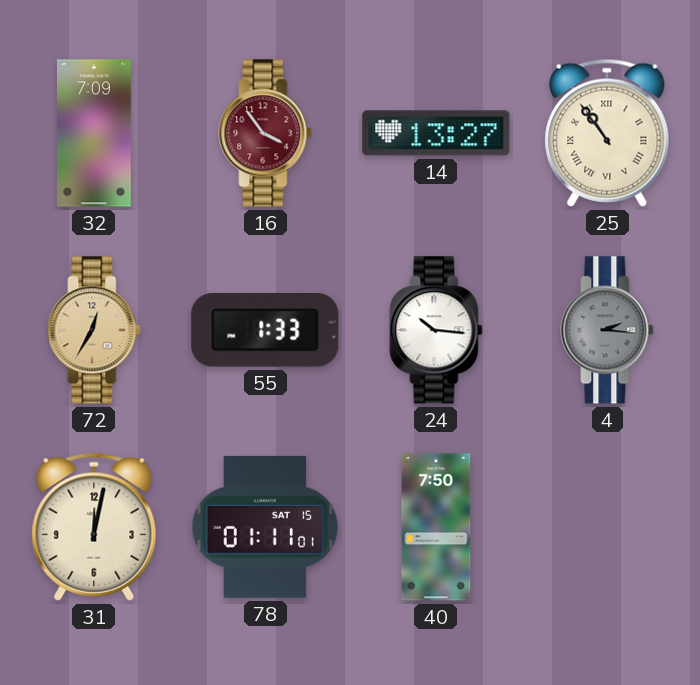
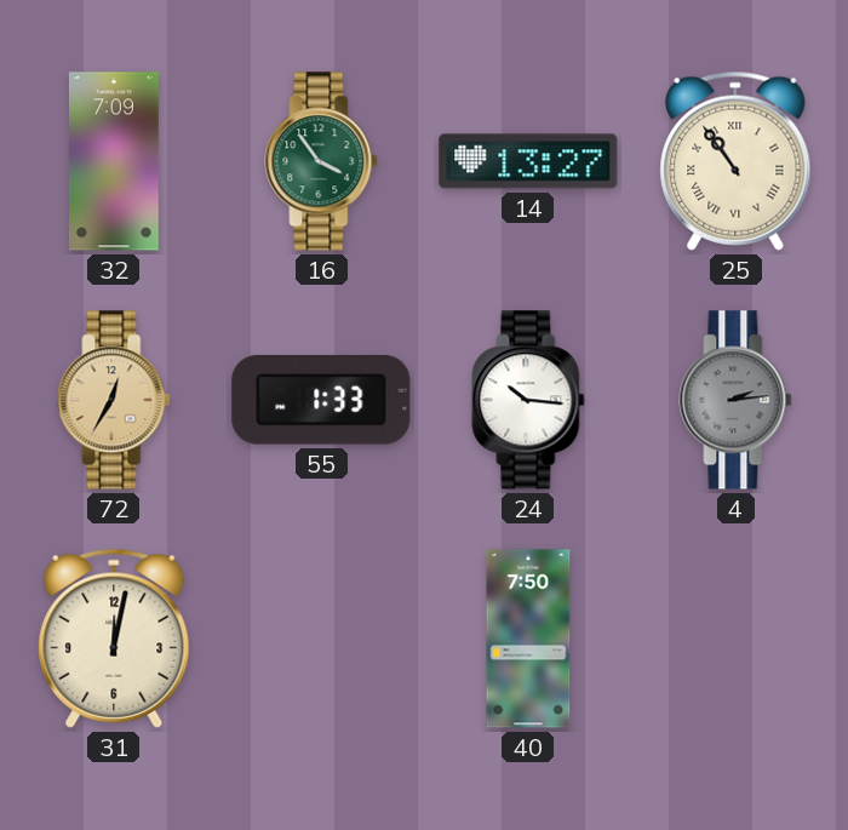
16 dial: burgundy -> green (321, 161)
4: 2:16 -> 2:14 (735, 400)
78: 01:11 -> none (265, 527)
